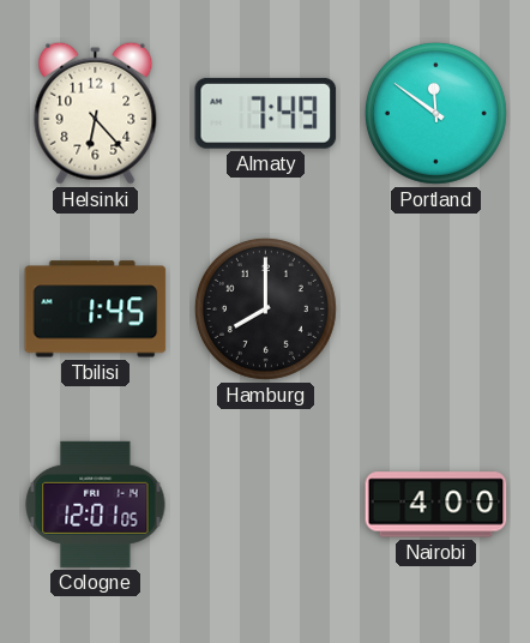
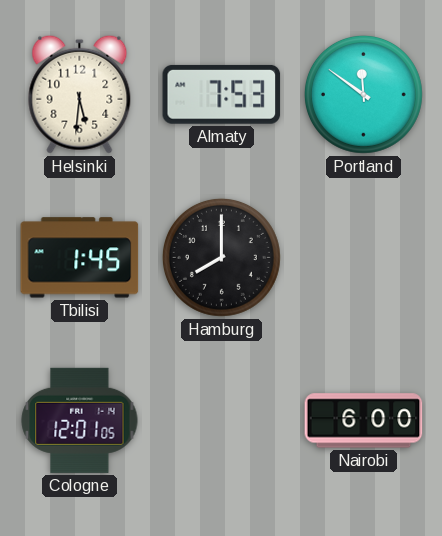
Helsinki: 6:23 -> 5:31 (80, 94)
Almaty: 7:49 -> 7:53 (222, 94)
Nairobi: 4:00 -> 6:00 (364, 421)
